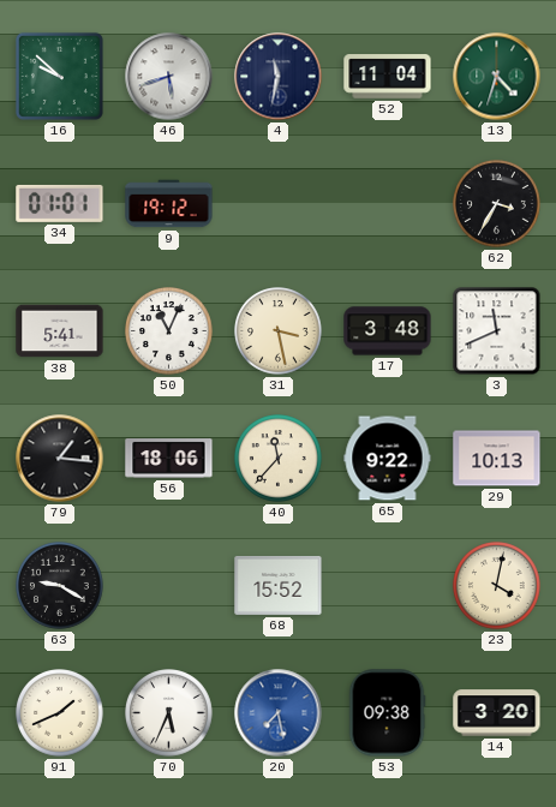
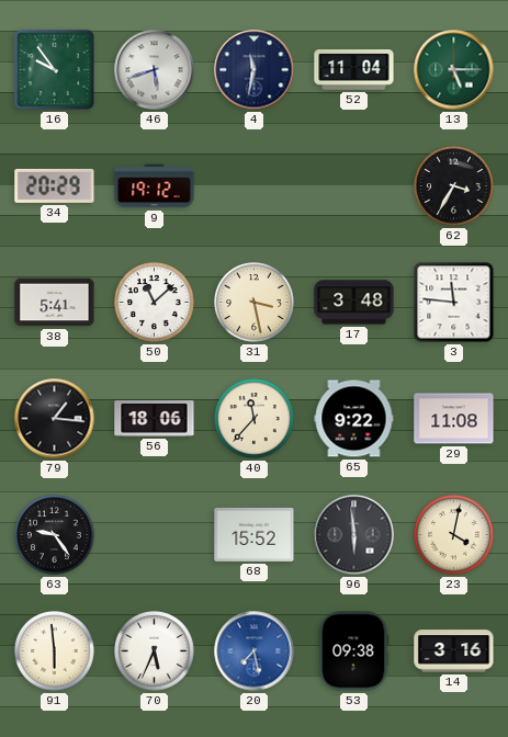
16: 9:52 -> 9:54 (54, 69)
13: 4:33 -> 5:15 (454, 70)
34: 01:01 -> 20:29 (55, 185)
50: 11:04 -> 11:08 (155, 303)
3: 11:41 -> 11:46 (454, 303)
29: 10:13 -> 11:08 (454, 419)
63: 9:20 -> 9:24 (55, 535)
96: none -> 5:59 (354, 535)
91: 1:41 -> 5:59 (55, 651)
14: 3:20 -> 3:16 (454, 651)
